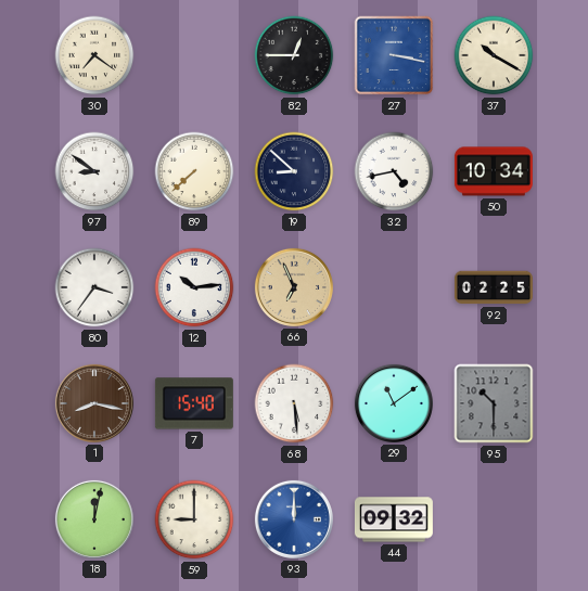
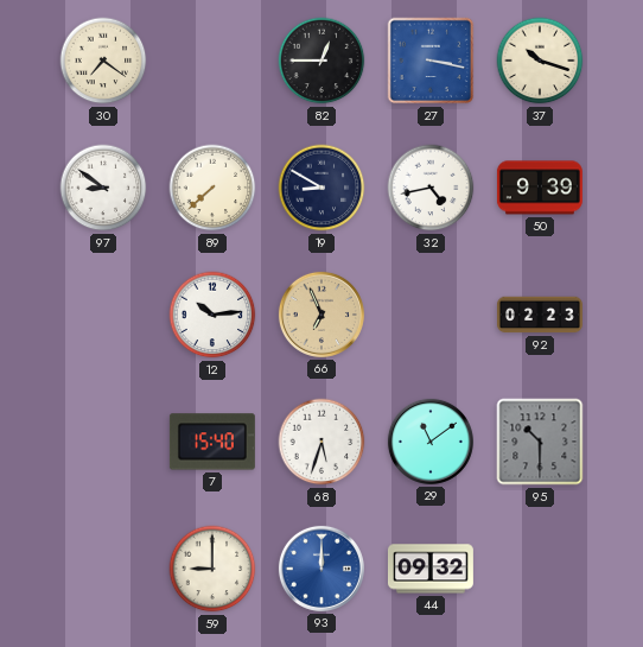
37: 10:20 -> 10:18 (540, 61)
19: 8:52 -> 8:50 (321, 188)
50: 10:34 -> 9:39 (540, 188)
80: 3:36 -> none (94, 287)
92: 02:25 -> 02:23 (540, 315)
1: 8:17 -> none (94, 403)
68: 5:29 -> 5:33 (321, 442)
18: 12:02 -> none (94, 519)
